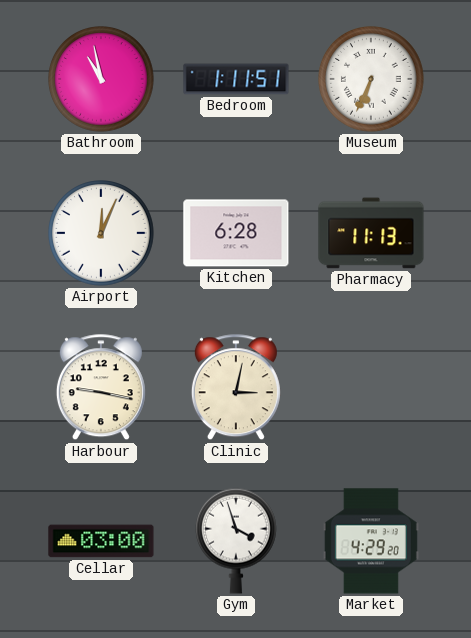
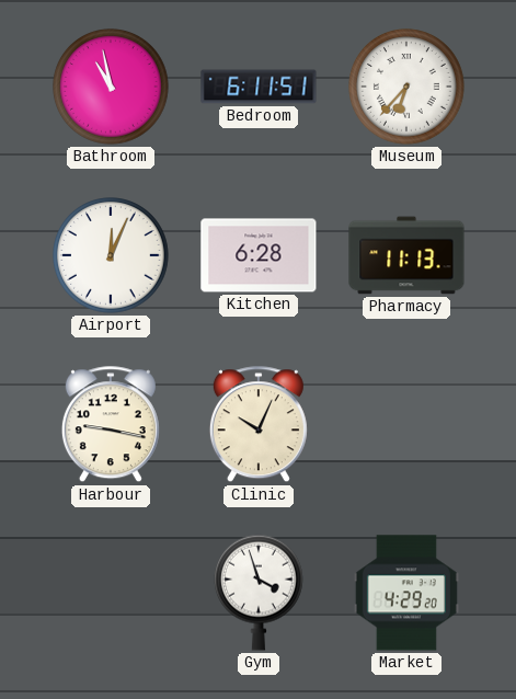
Bedroom: 1:11 -> 6:11 (259, 87)
Museum: 6:34 -> 6:37 (406, 87)
Clinic: 3:02 -> 10:04 (259, 425)
Cellar: 03:00 -> none (101, 541)
